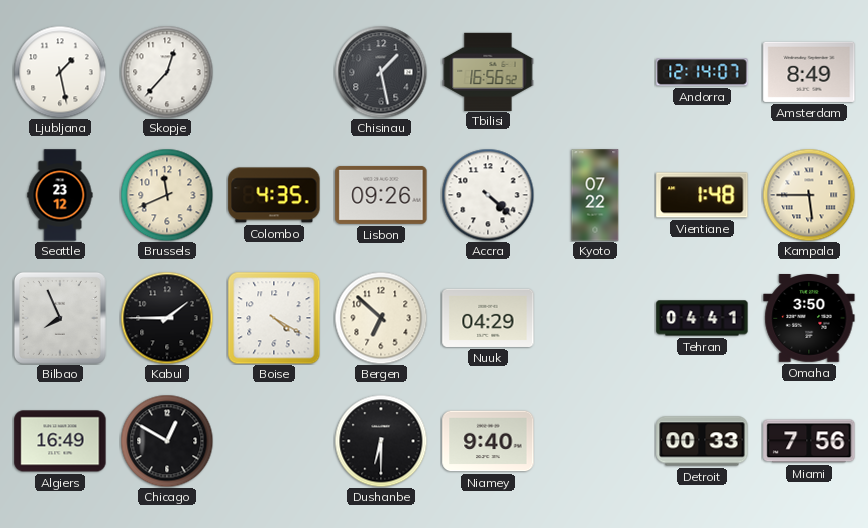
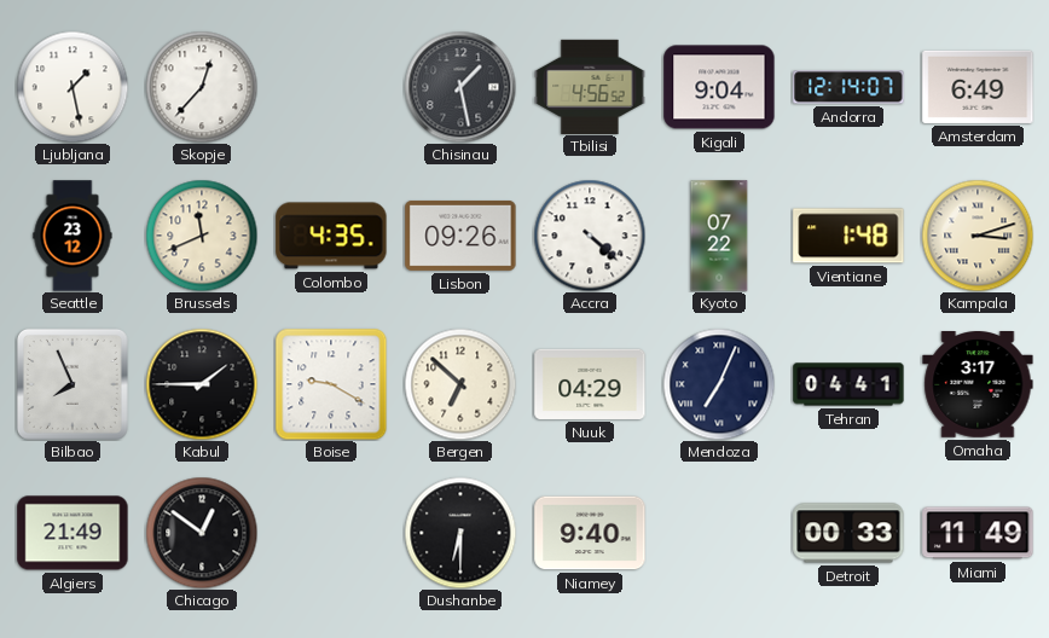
Tbilisi: 16:56 -> 4:56 (590, 86)
Kigali: none -> 9:04 (719, 87)
Amsterdam: 8:49 -> 6:49 (978, 87)
Kampala: 5:45 -> 3:12 (978, 236)
Boise: 4:20 -> 9:20 (331, 384)
Mendoza: none -> 7:04 (719, 384)
Omaha: 3:50 -> 3:17 (978, 385)
Algiers: 16:49 -> 21:49 (73, 533)
Chicago: 12:50 -> 12:51 (202, 533)
Miami: 7:56 -> 11:49 (978, 533)
